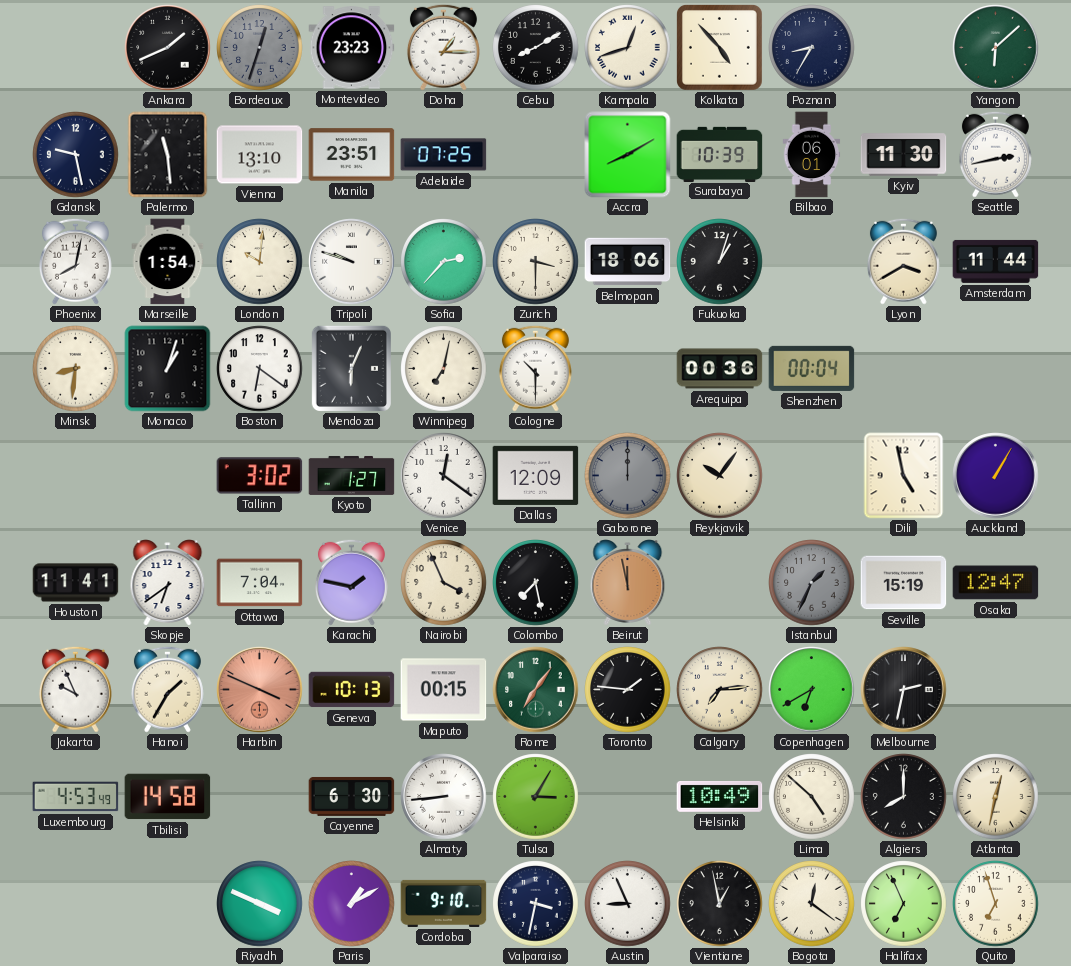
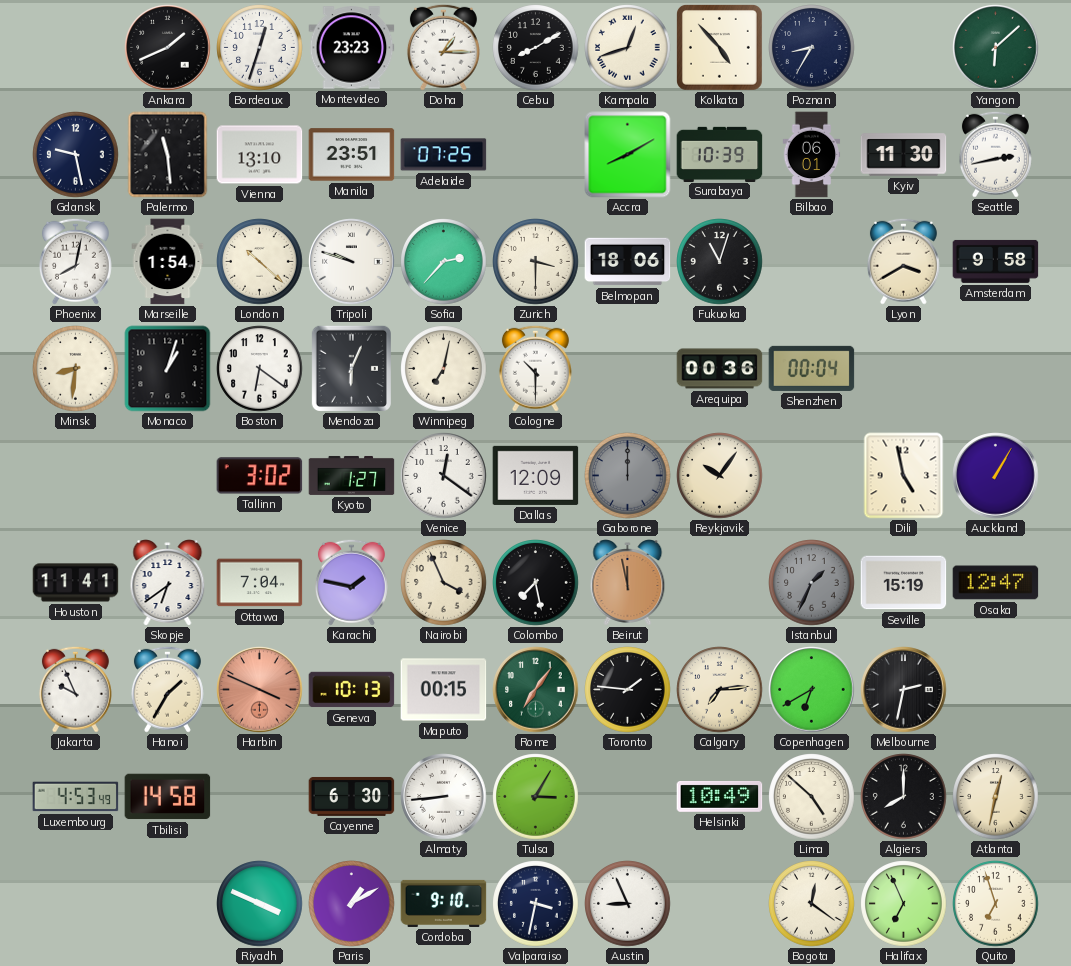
Bordeaux dial: grey -> white (260, 48)
London: 10:01 -> 10:22 (260, 262)
Fukuoka: 1:03 -> 11:03 (720, 262)
Amsterdam: 11:44 -> 9:58 (996, 261)
Vientiane: 12:58 -> none (720, 904)
